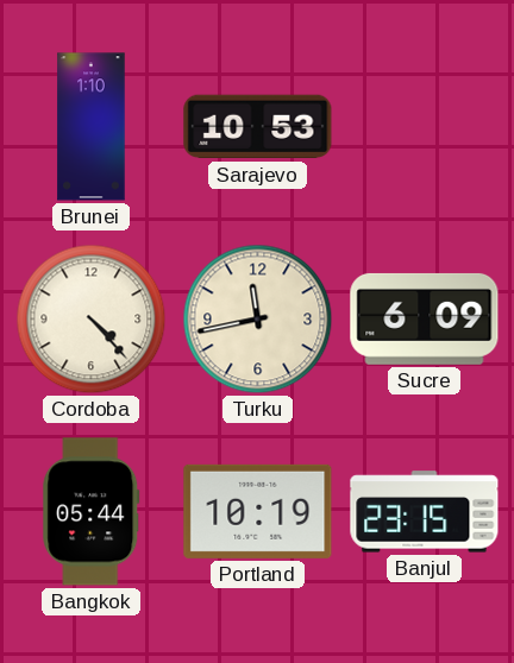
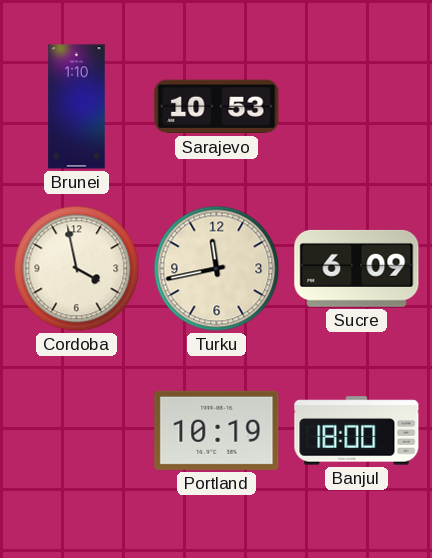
Cordoba: 4:23 -> 3:58 (77, 269)
Bangkok: 05:44 -> none (92, 512)
Banjul: 23:15 -> 18:00 (357, 431)
